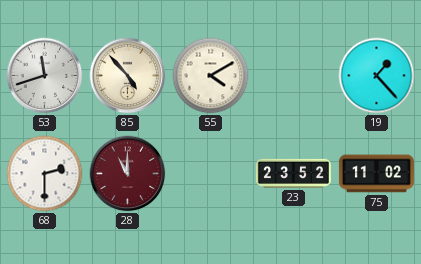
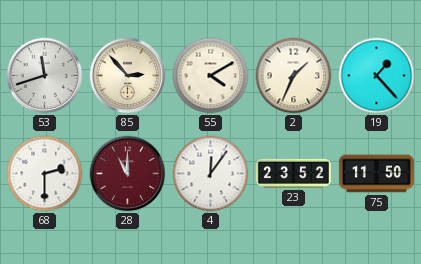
85: 4:53 -> 2:53 (128, 76)
2: none -> 1:34 (294, 76)
4: none -> 12:06 (211, 174)
75: 11:02 -> 11:50 (376, 174)
